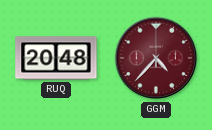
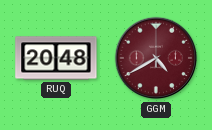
GGM: 4:37 -> 4:40 (156, 58)
